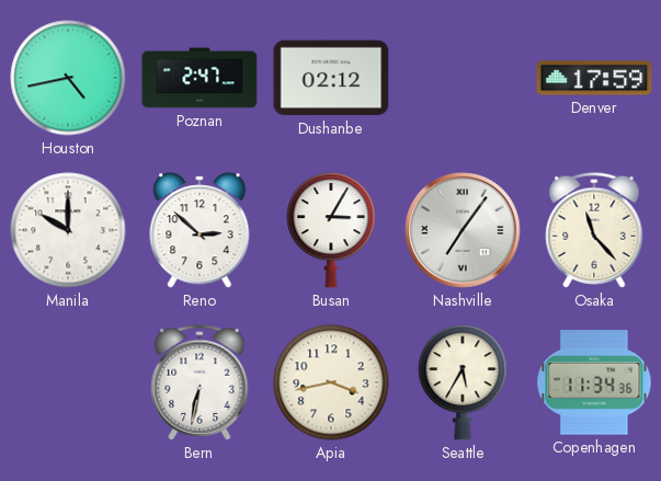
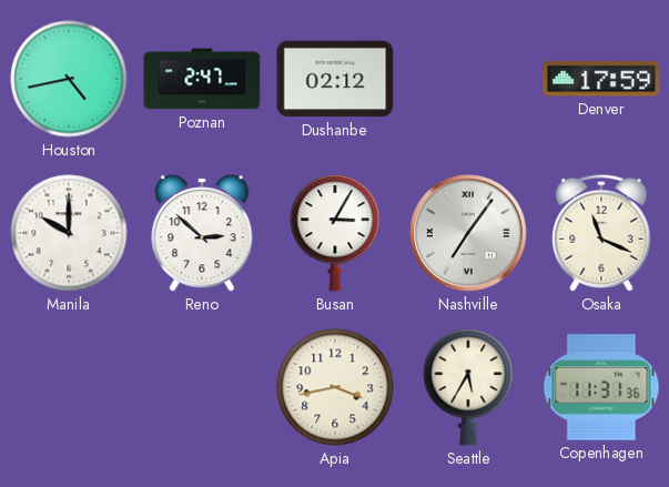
Osaka: 11:23 -> 11:19 (601, 233)
Bern: 6:32 -> none (200, 382)
Copenhagen: 11:34 -> 11:31 (601, 387)
